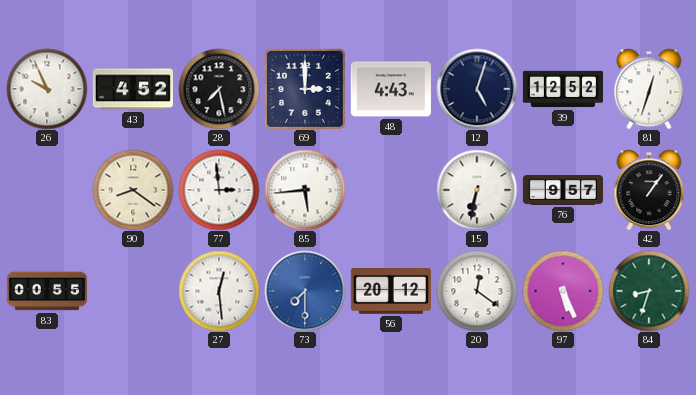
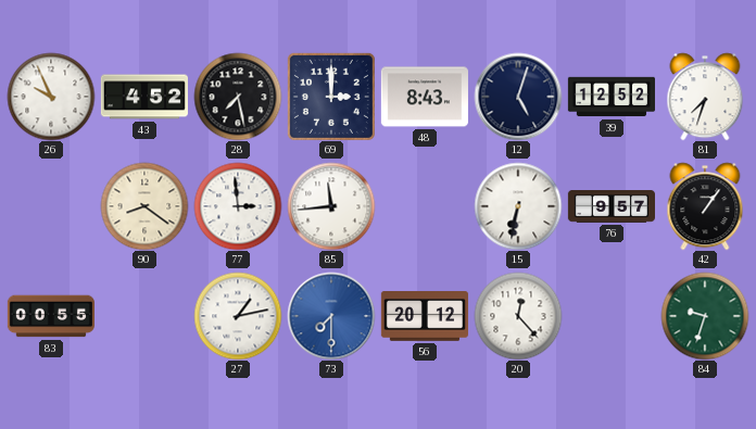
48: 4:43 -> 8:43 (425, 97)
81: 12:33 -> 7:33 (705, 97)
85: 5:44 -> 11:44 (331, 206)
27: 12:29 -> 1:13 (238, 316)
20: 12:21 -> 12:23 (518, 316)
97: 5:26 -> none (563, 291)
84: 8:33 -> 9:33 (705, 316)
